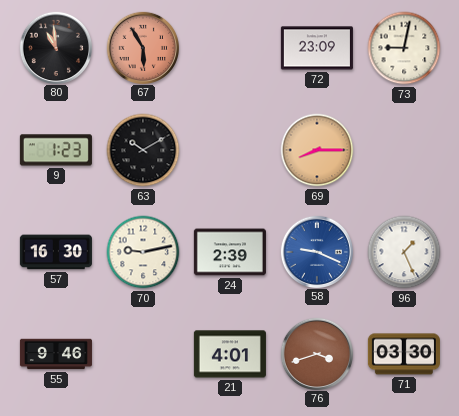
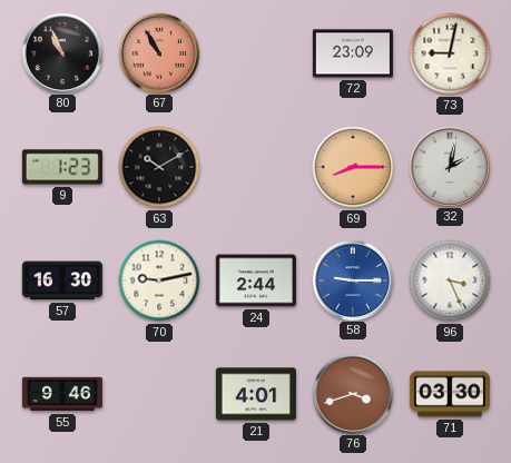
80: 10:59 -> 10:56 (61, 52)
67: 5:55 -> 10:55 (158, 52)
32: none -> 2:02 (449, 166)
24: 2:39 -> 2:44 (256, 280)
58: 9:19 -> 9:15 (352, 279)
96: 1:26 -> 3:26 (450, 280)
